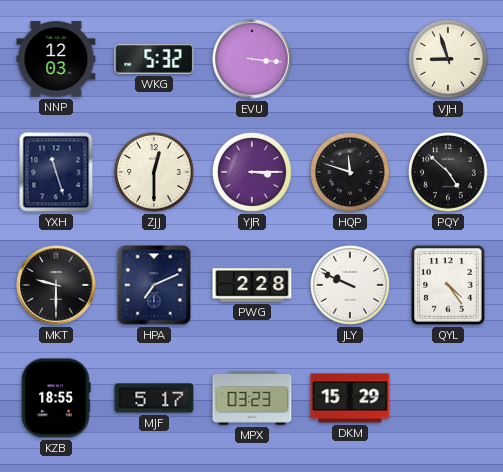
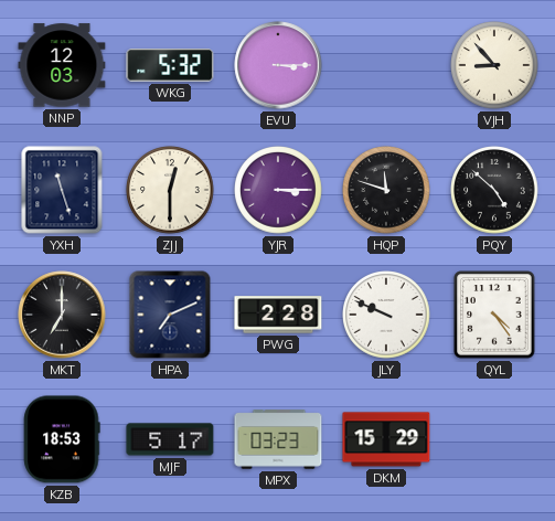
EVU: 3:16 -> 3:15 (278, 65)
VJH: 8:57 -> 8:53 (494, 65)
MKT: 9:30 -> 7:00 (62, 315)
KZB: 18:55 -> 18:53 (62, 439)
